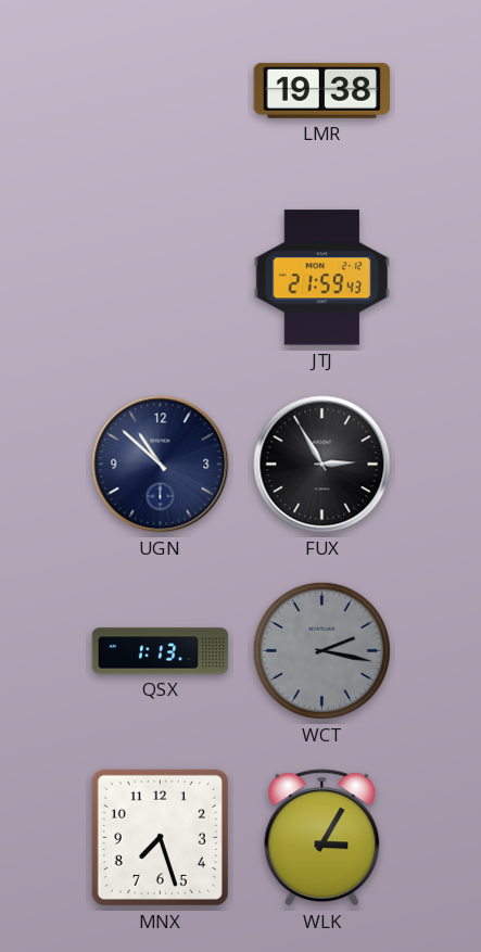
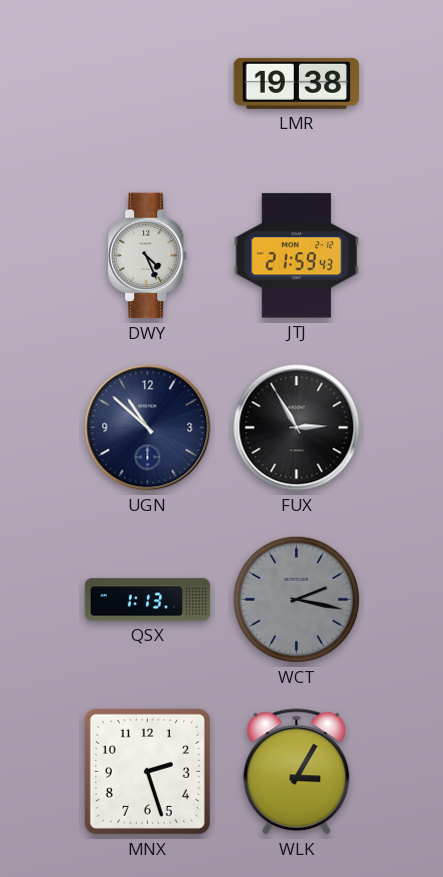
DWY: none -> 4:26 (148, 256)
MNX: 7:27 -> 2:27 (147, 771)
